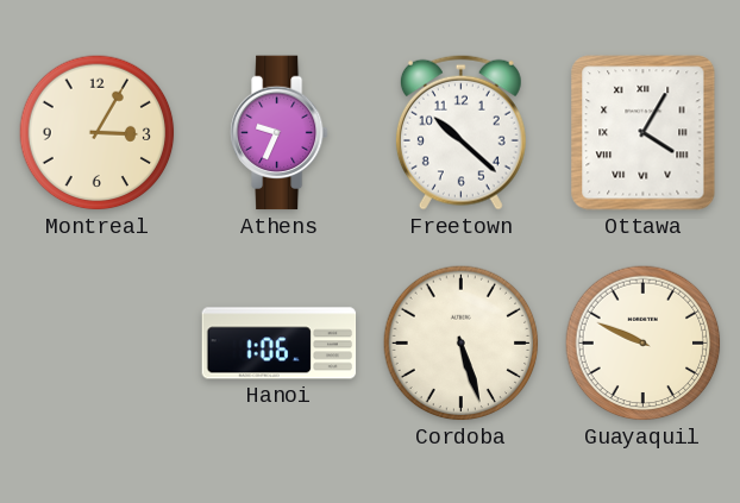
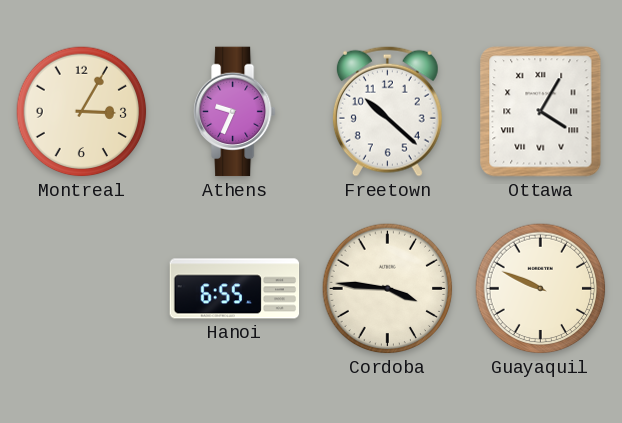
Hanoi: 1:06 -> 6:55 (235, 289)
Cordoba: 5:27 -> 3:46 (388, 289)
